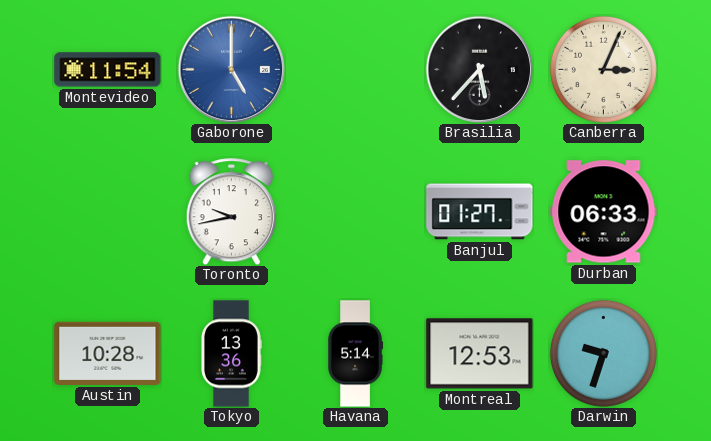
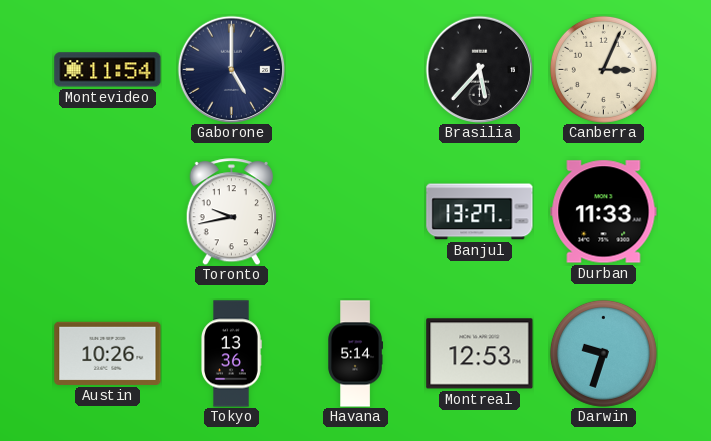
Gaborone dial: blue -> navy (231, 69)
Banjul: 01:27 -> 13:27 (480, 212)
Durban: 06:33 -> 11:33 (604, 212)
Austin: 10:28 -> 10:26 (108, 353)
